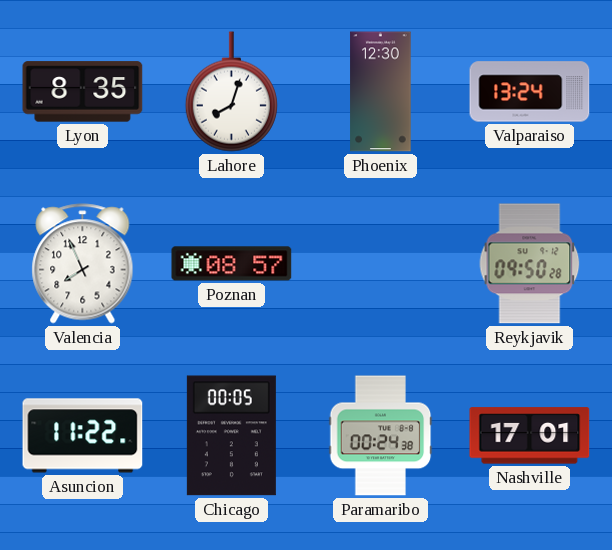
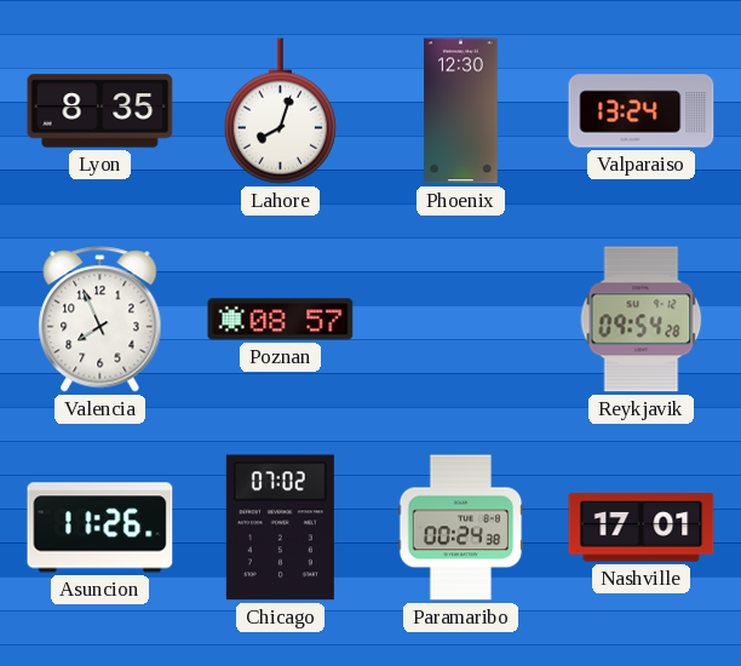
Reykjavik: 09:50 -> 09:54 (642, 320)
Asuncion: 11:22 -> 11:26 (100, 528)
Chicago: 00:05 -> 07:02 (280, 528)
